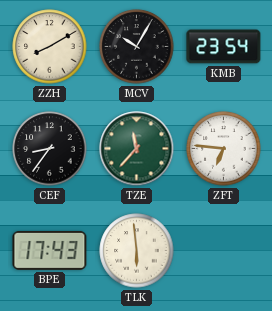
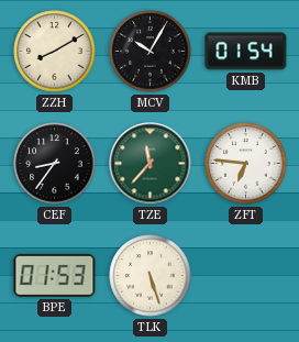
KMB: 23:54 -> 01:54 (246, 52)
BPE: 17:43 -> 01:53 (55, 275)
TLK: 5:59 -> 5:27 (151, 276)
